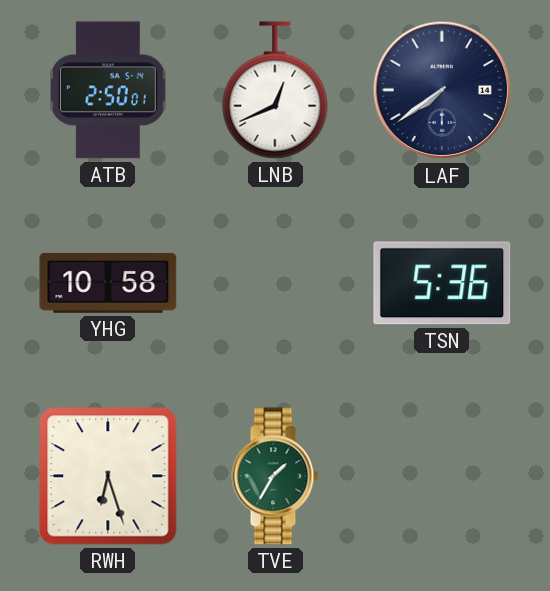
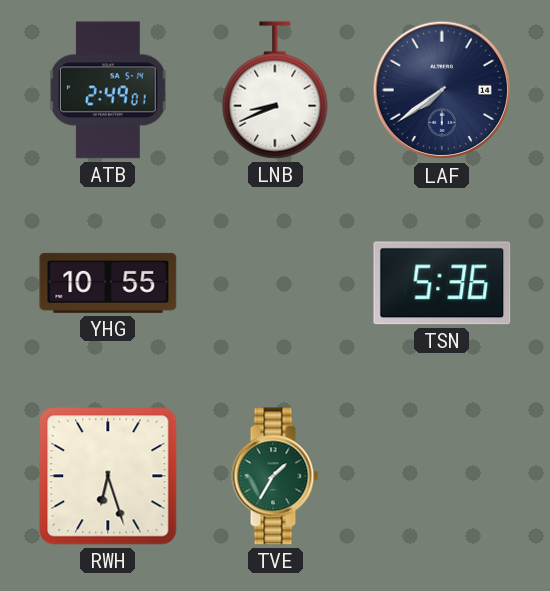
ATB: 2:50 -> 2:49 (108, 90)
LNB: 12:41 -> 8:41 (275, 90)
YHG: 10:58 -> 10:55 (108, 283)
